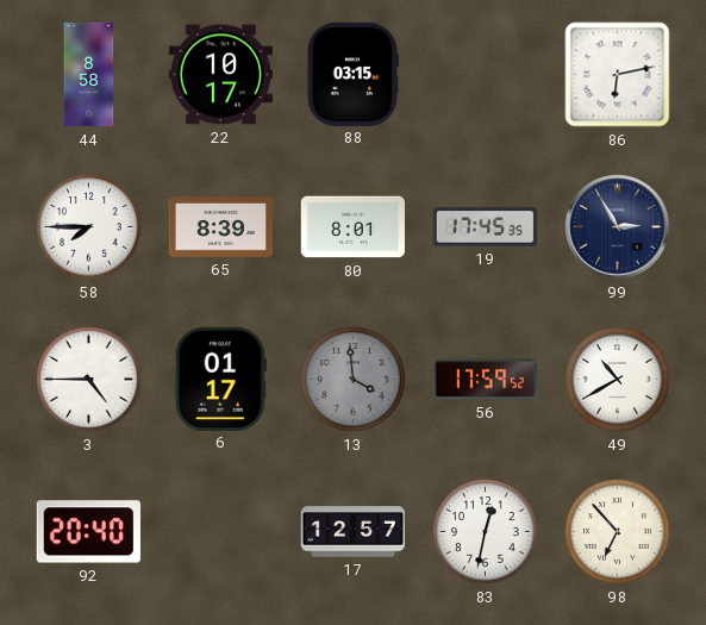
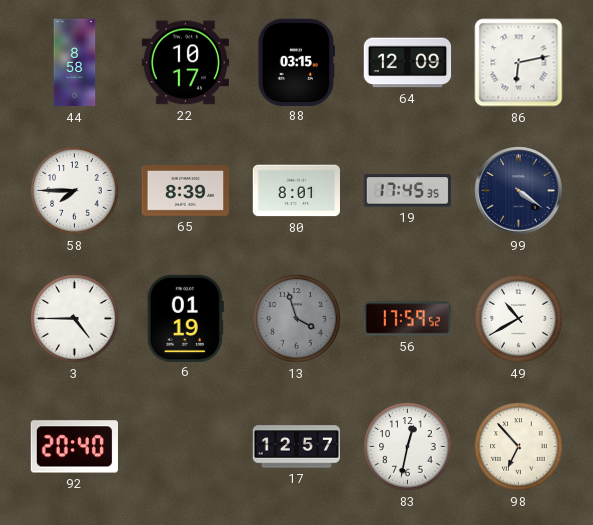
64: none -> 12:09 (408, 63)
99: 2:55 -> 4:21 (519, 191)
6: 01:17 -> 01:19 (185, 318)
13: 3:59 -> 3:57 (297, 319)
